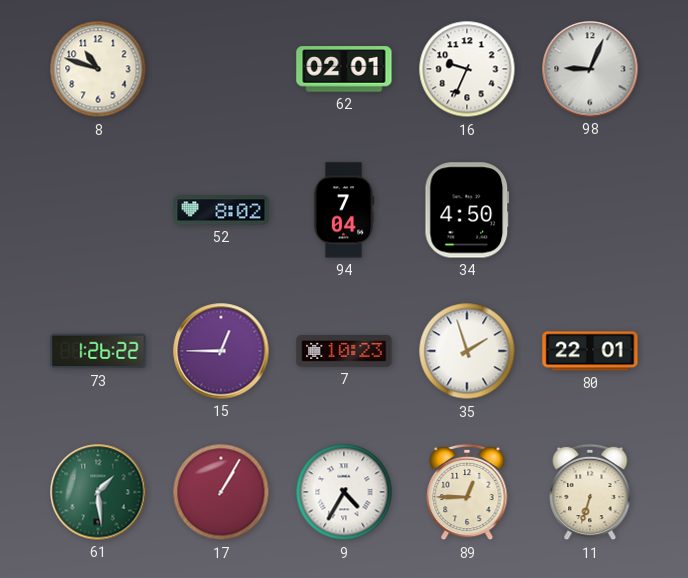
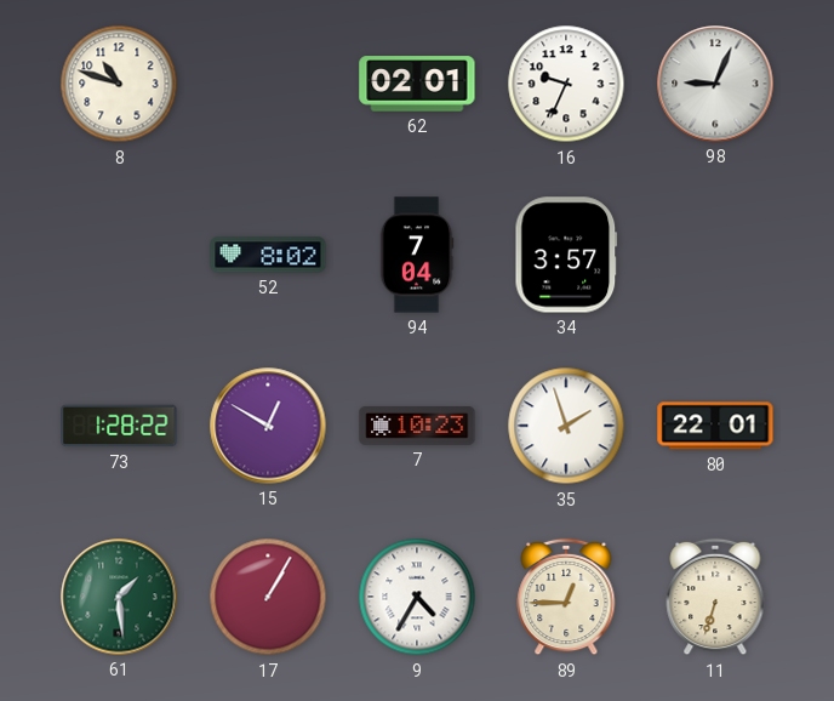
34: 4:50 -> 3:57 (566, 255)
73: 1:26 -> 1:28 (119, 426)
15: 12:45 -> 12:50 (268, 426)
